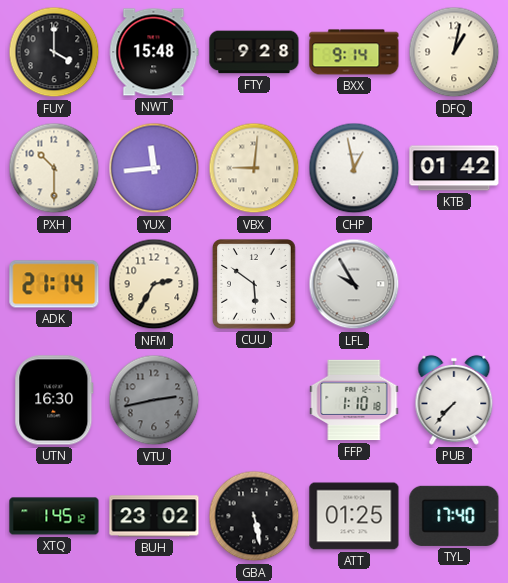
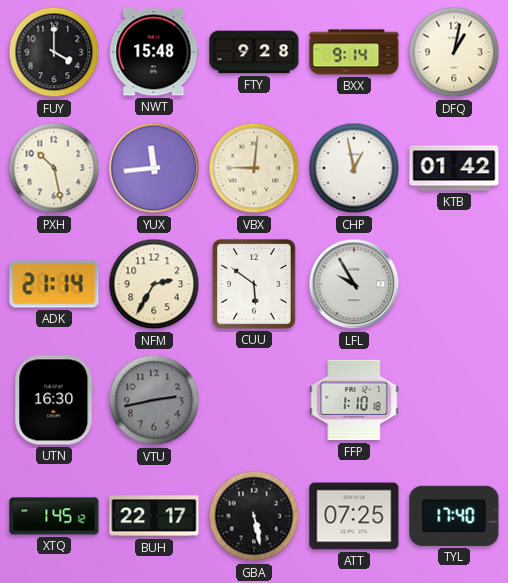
PXH: 10:30 -> 10:28 (54, 168)
PUB: 7:37 -> none (454, 400)
BUH: 23:02 -> 22:17 (154, 516)
ATT: 01:25 -> 07:25 (354, 516)
